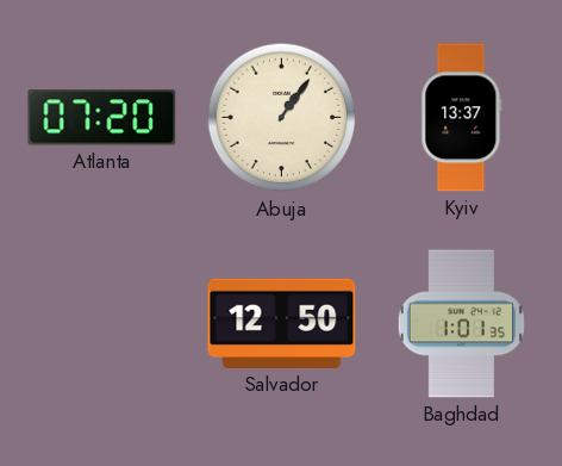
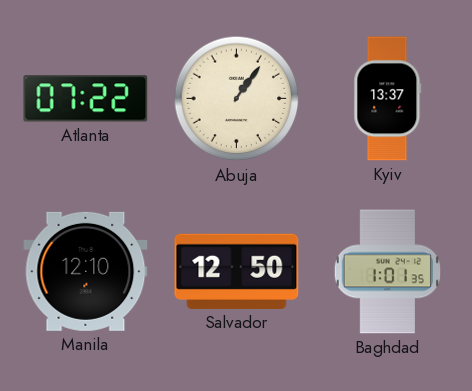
Atlanta: 07:20 -> 07:22 (86, 99)
Manila: none -> 12:10 (86, 271)
